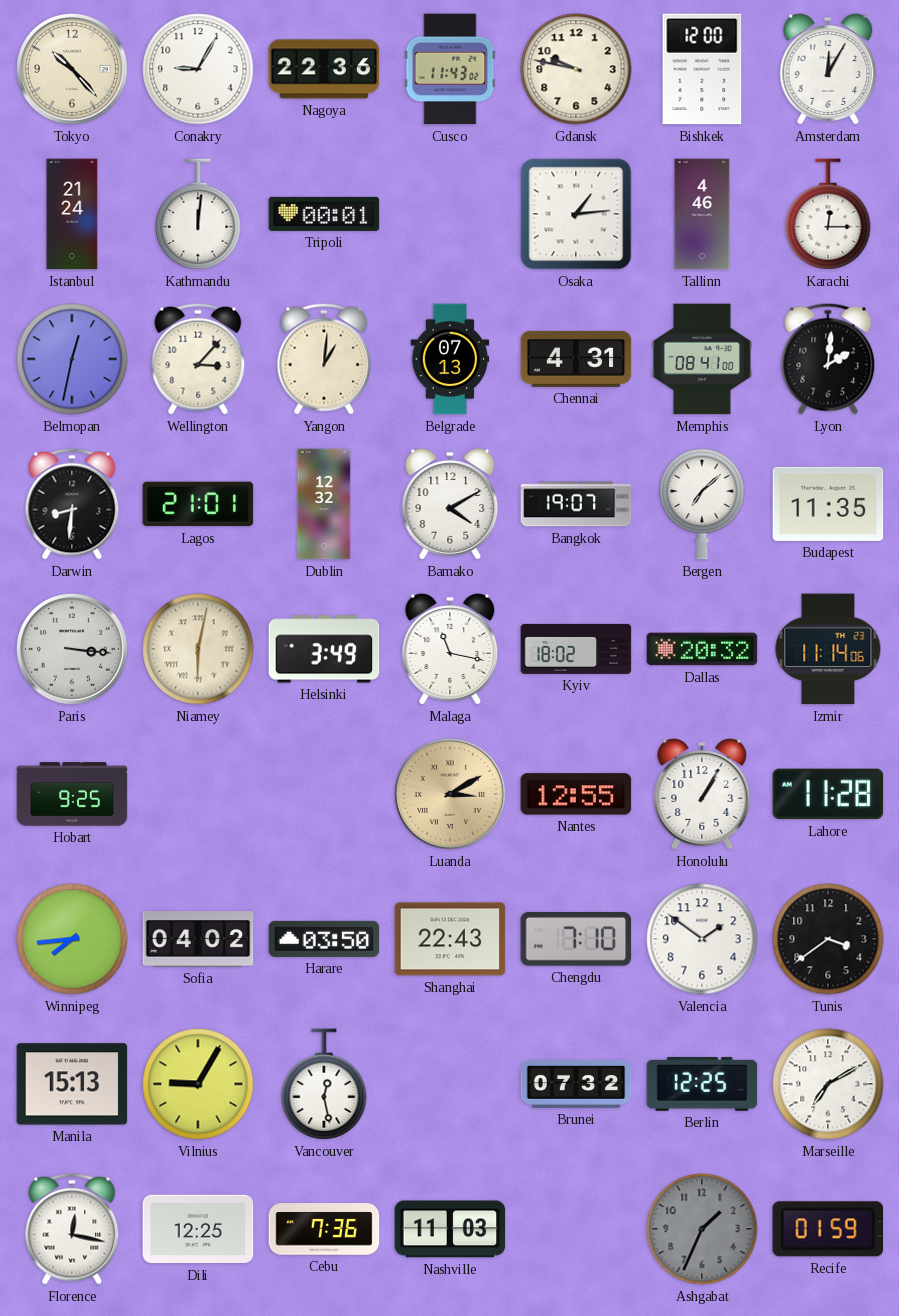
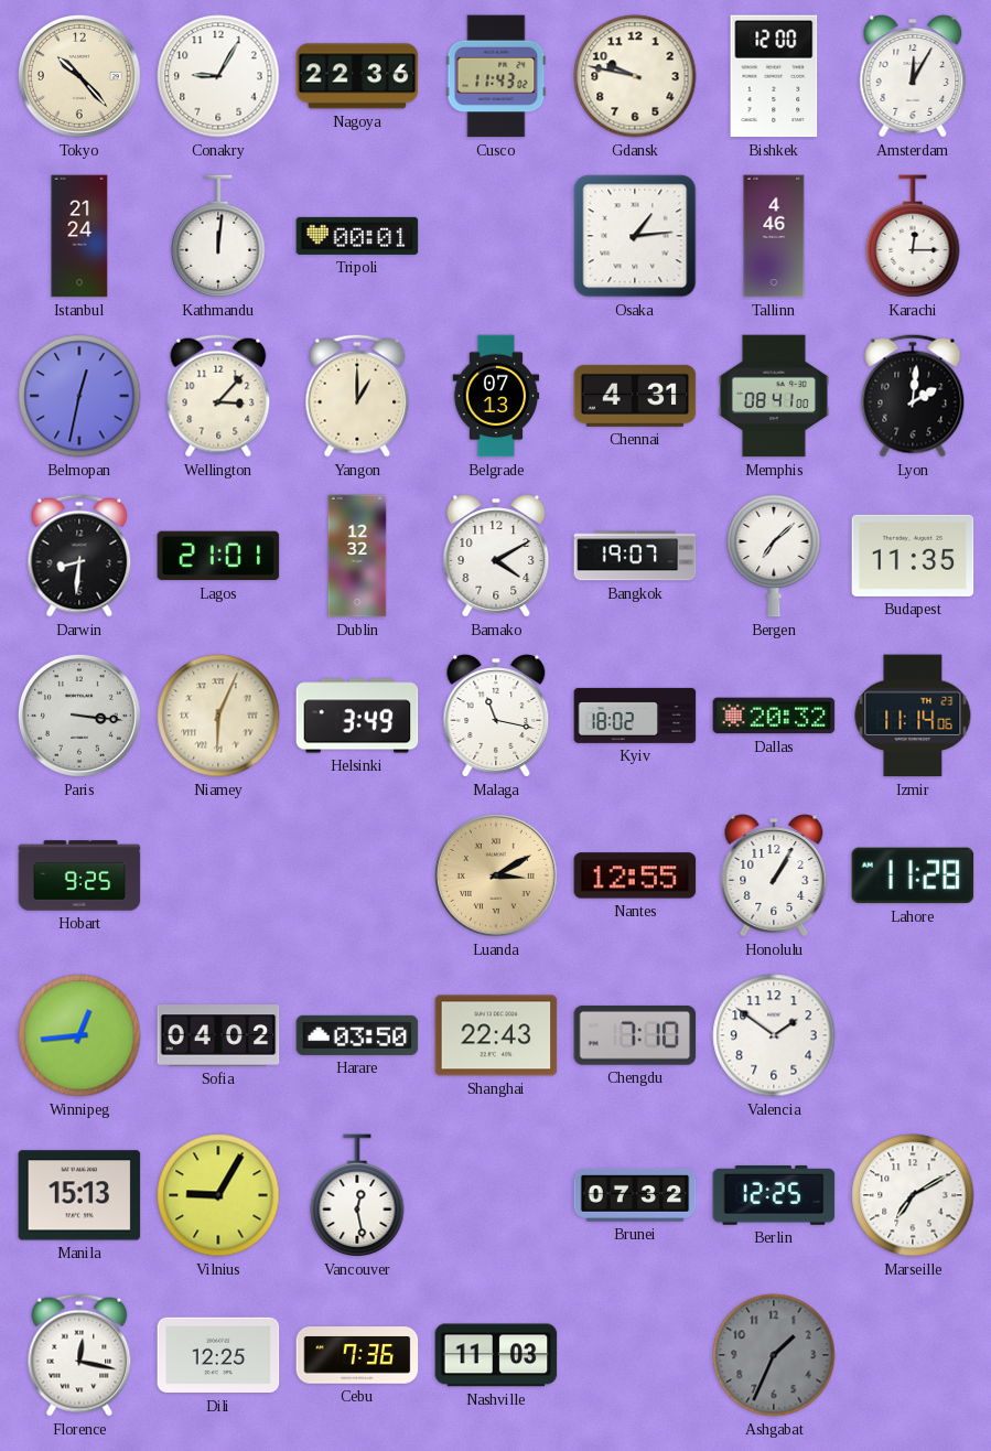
Yangon: 1:01 -> 1:00 (357, 396)
Niamey: 6:02 -> 6:04 (218, 716)
Winnipeg: 7:44 -> 12:44 (79, 1035)
Tunis: 3:39 -> none (828, 939)
Recife: 01:59 -> none (827, 1229)
